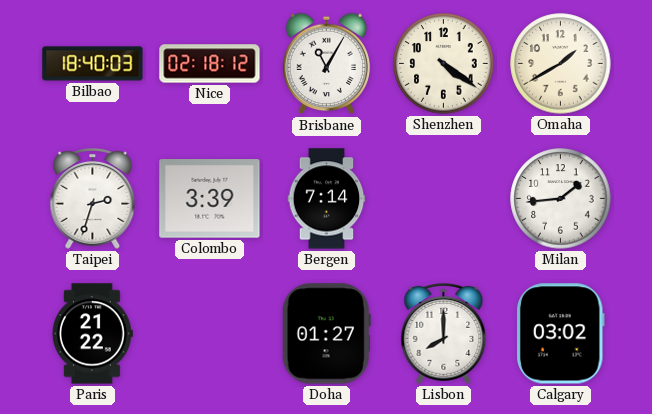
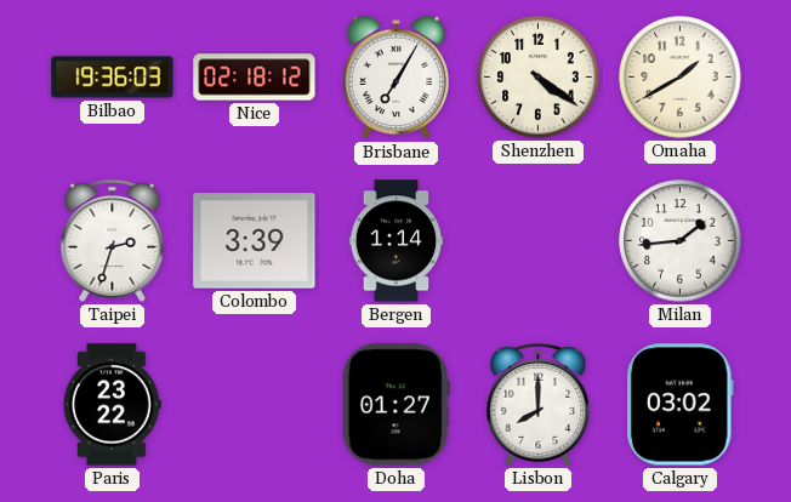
Bilbao: 18:40 -> 19:36 (113, 78)
Brisbane: 11:05 -> 7:05 (395, 78)
Bergen: 7:14 -> 1:14 (397, 241)
Paris: 21:22 -> 23:22 (112, 405)
